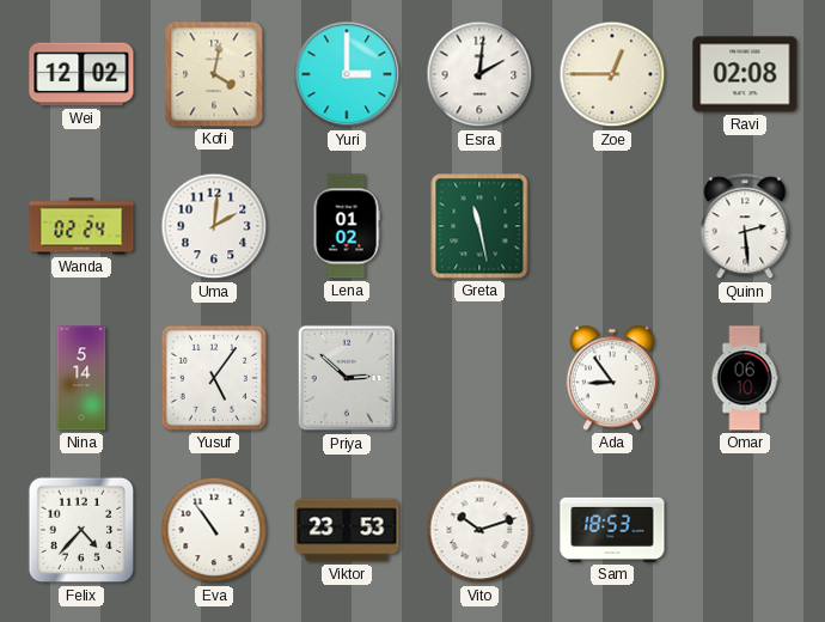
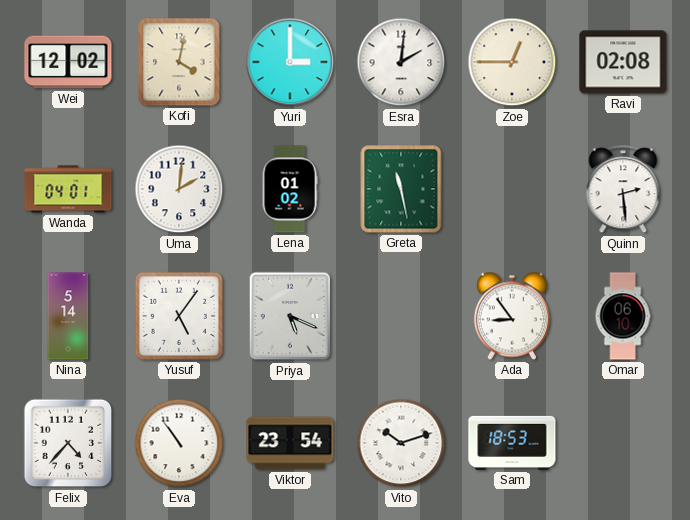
Wanda: 02:24 -> 04:01 (68, 189)
Priya: 2:52 -> 5:19 (290, 316)
Viktor: 23:53 -> 23:54 (290, 443)
